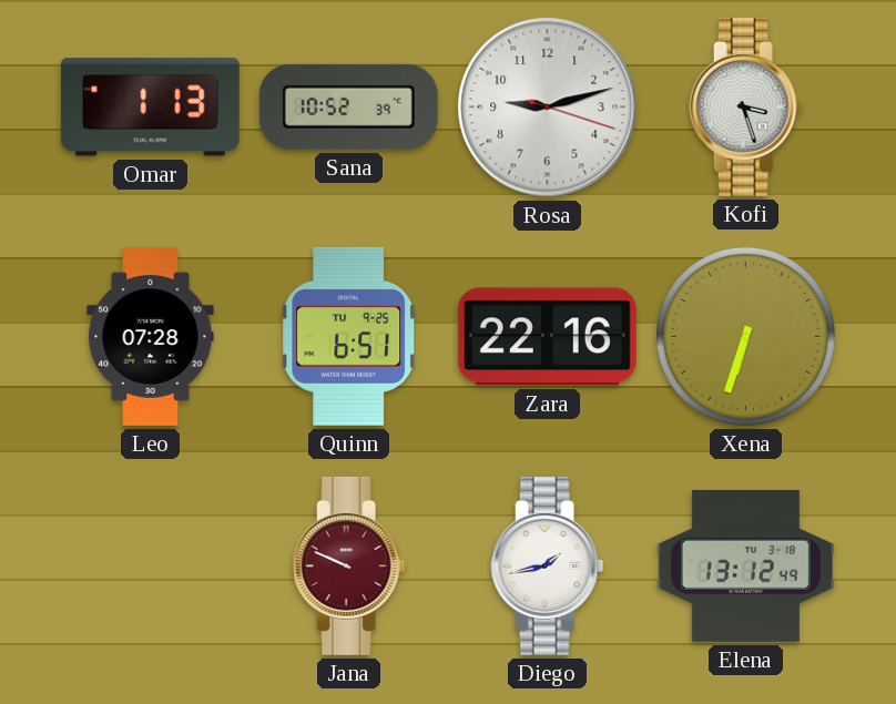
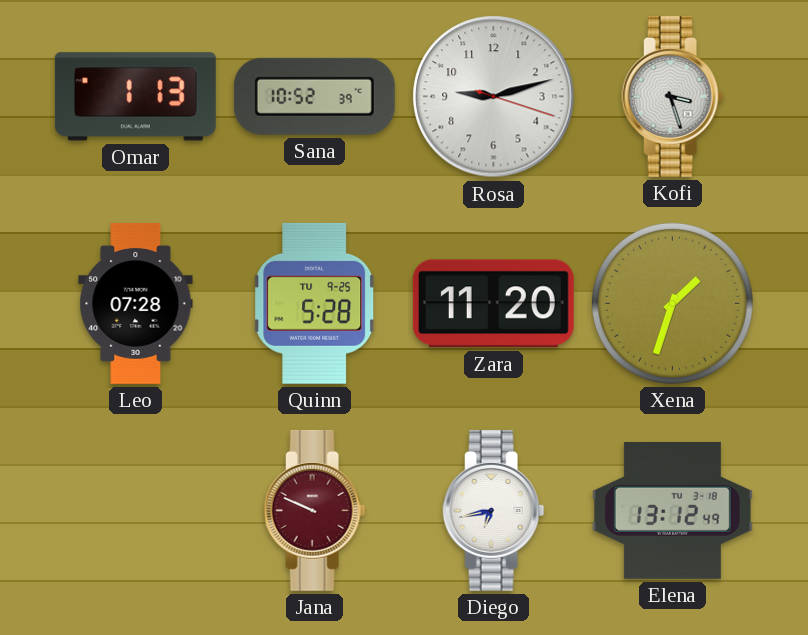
Quinn: 6:51 -> 5:28 (315, 303)
Zara: 22:16 -> 11:20 (493, 304)
Xena: 6:33 -> 1:33 (672, 303)
Diego: 1:43 -> 6:43 (494, 510)
